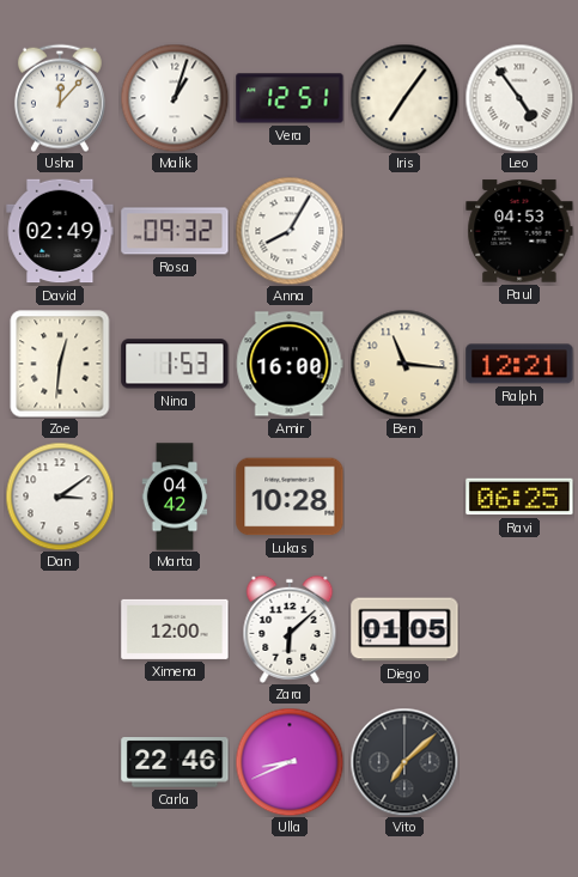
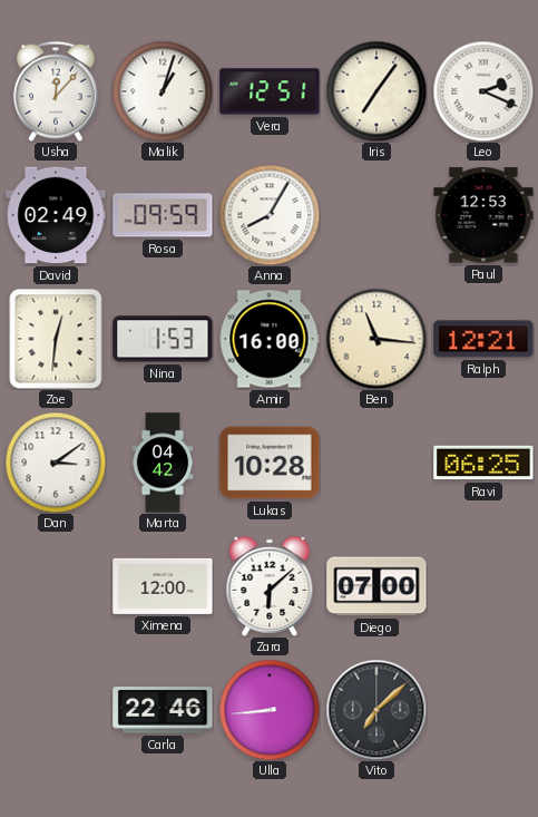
Leo: 4:54 -> 2:19 (483, 91)
Rosa: 09:32 -> 09:59 (163, 215)
Paul: 04:53 -> 12:53 (483, 215)
Diego: 01:05 -> 07:00 (376, 586)
Ulla: 8:41 -> 8:44 (270, 710)
